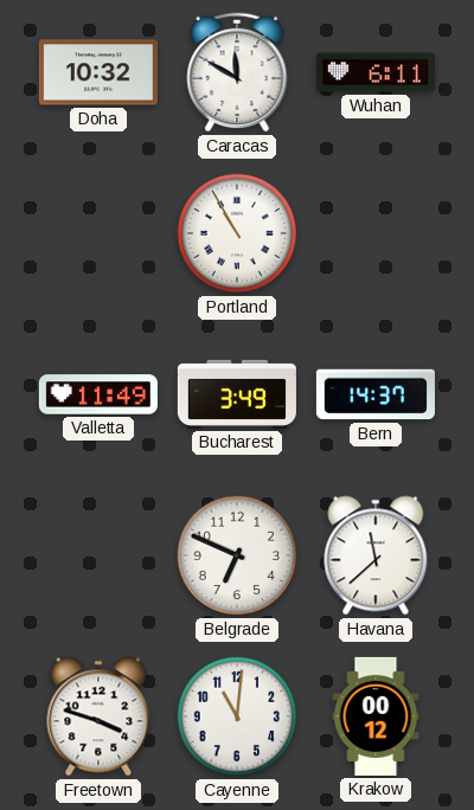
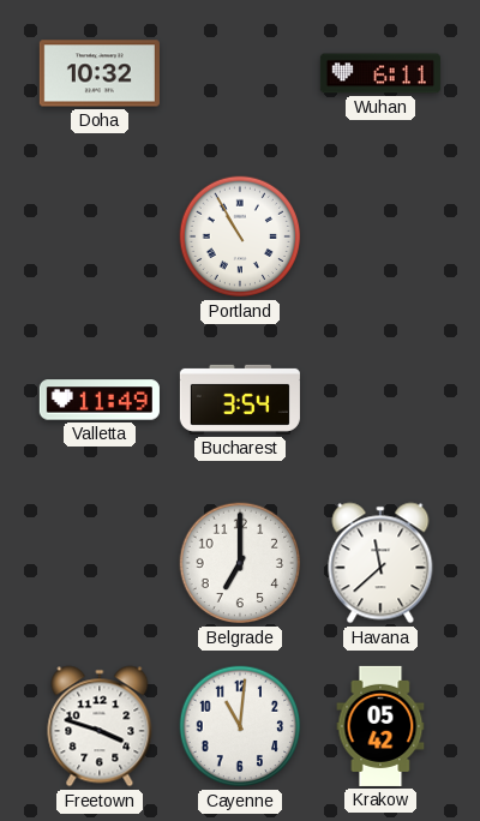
Caracas: 11:50 -> none (237, 72)
Bucharest: 3:49 -> 3:54 (240, 400)
Bern: 14:37 -> none (376, 394)
Belgrade: 6:49 -> 7:00 (240, 563)
Krakow: 00:12 -> 05:42 (380, 726)
